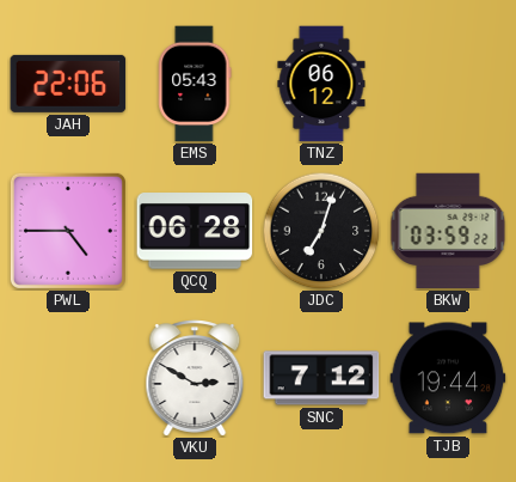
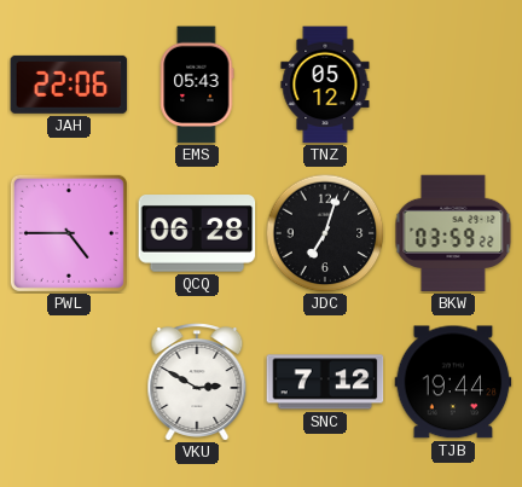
TNZ: 06:12 -> 05:12 (325, 85)
